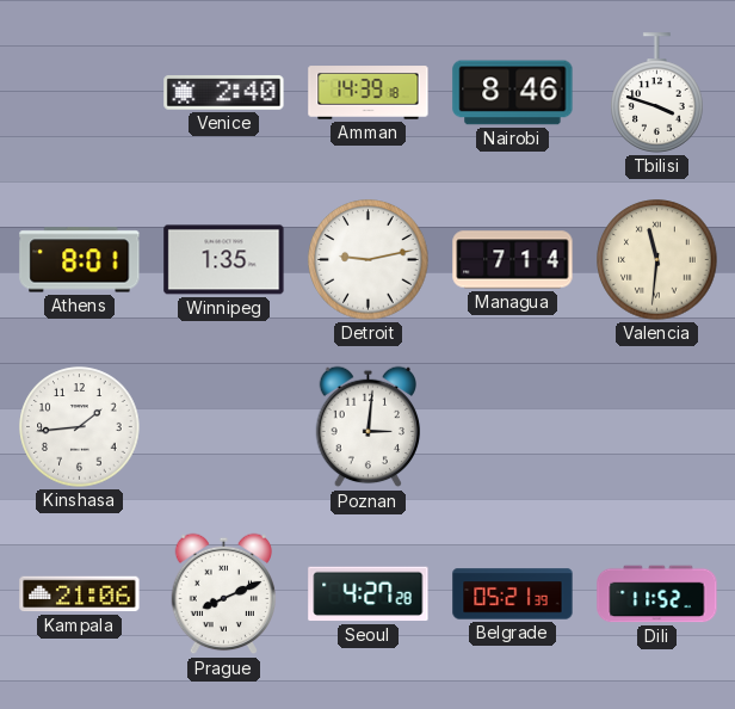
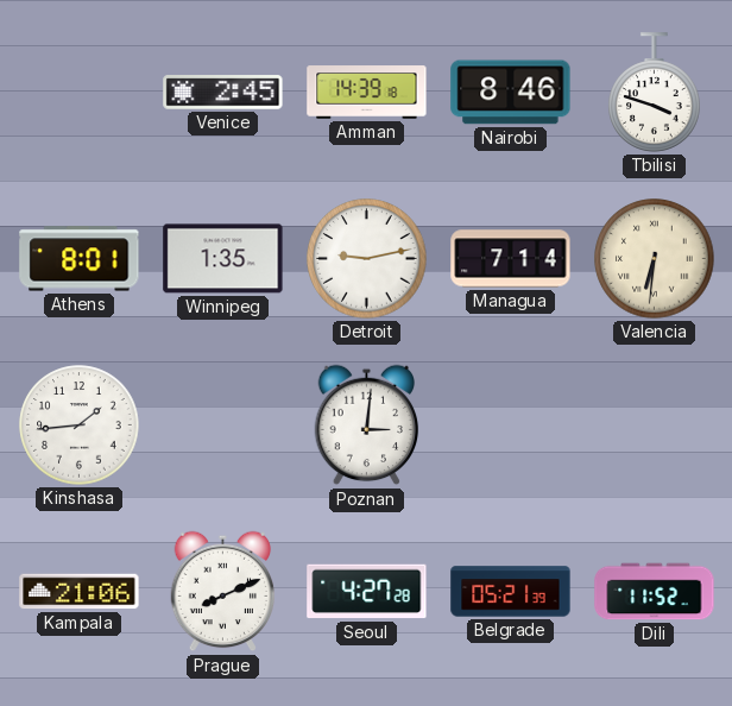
Venice: 2:40 -> 2:45 (223, 93)
Valencia: 11:31 -> 6:31 (655, 259)
